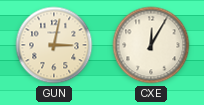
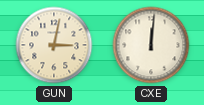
CXE: 12:05 -> 12:01 (151, 45)
